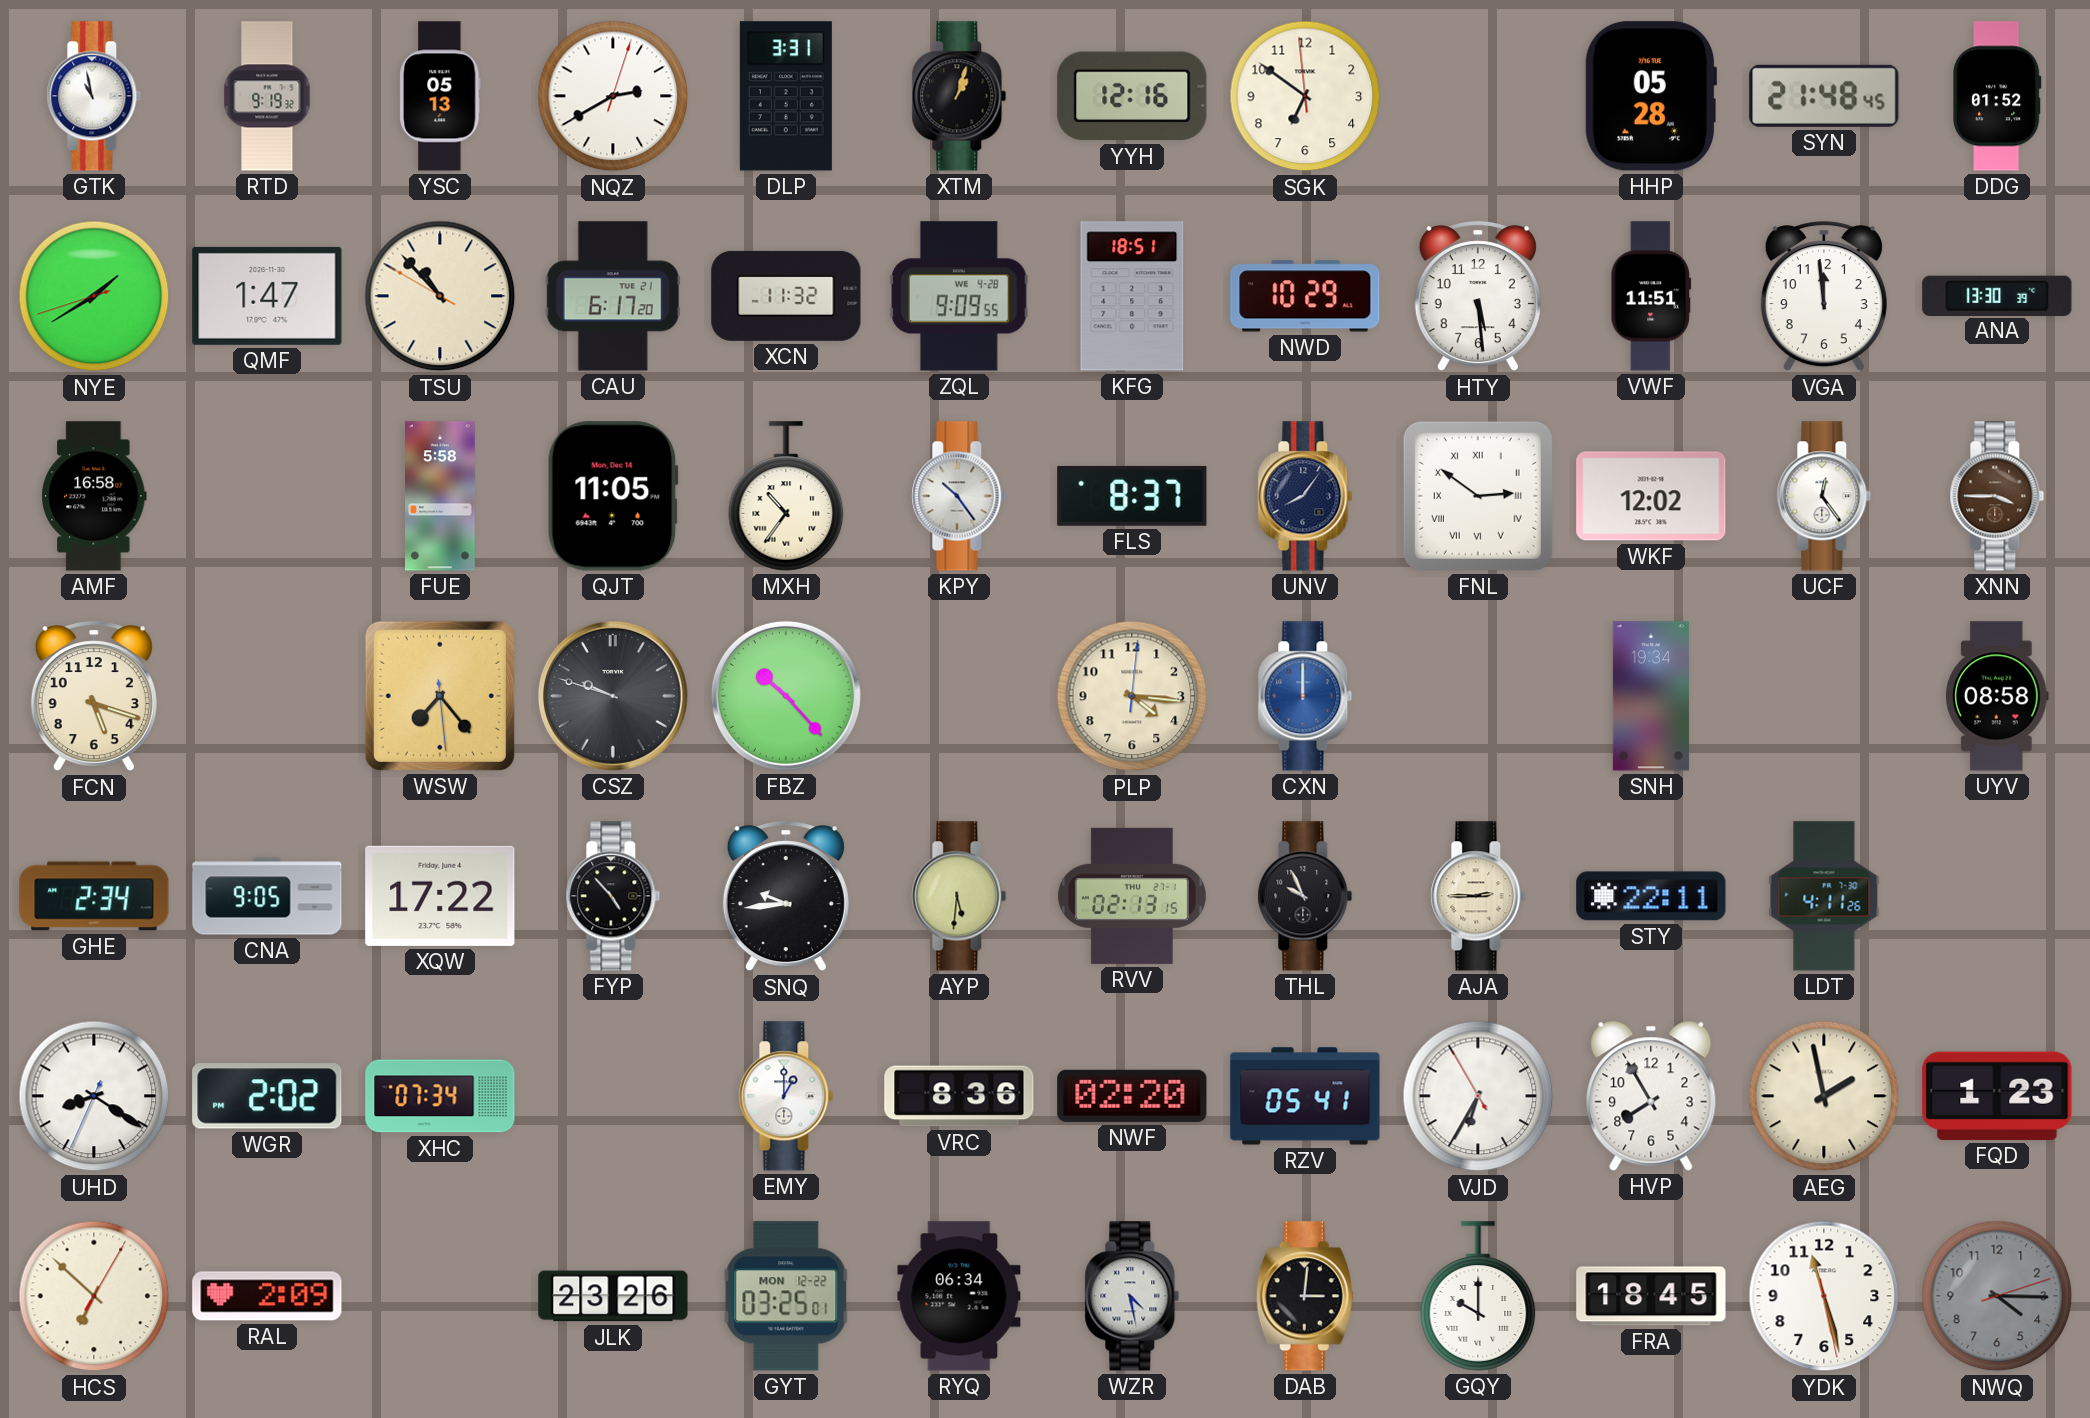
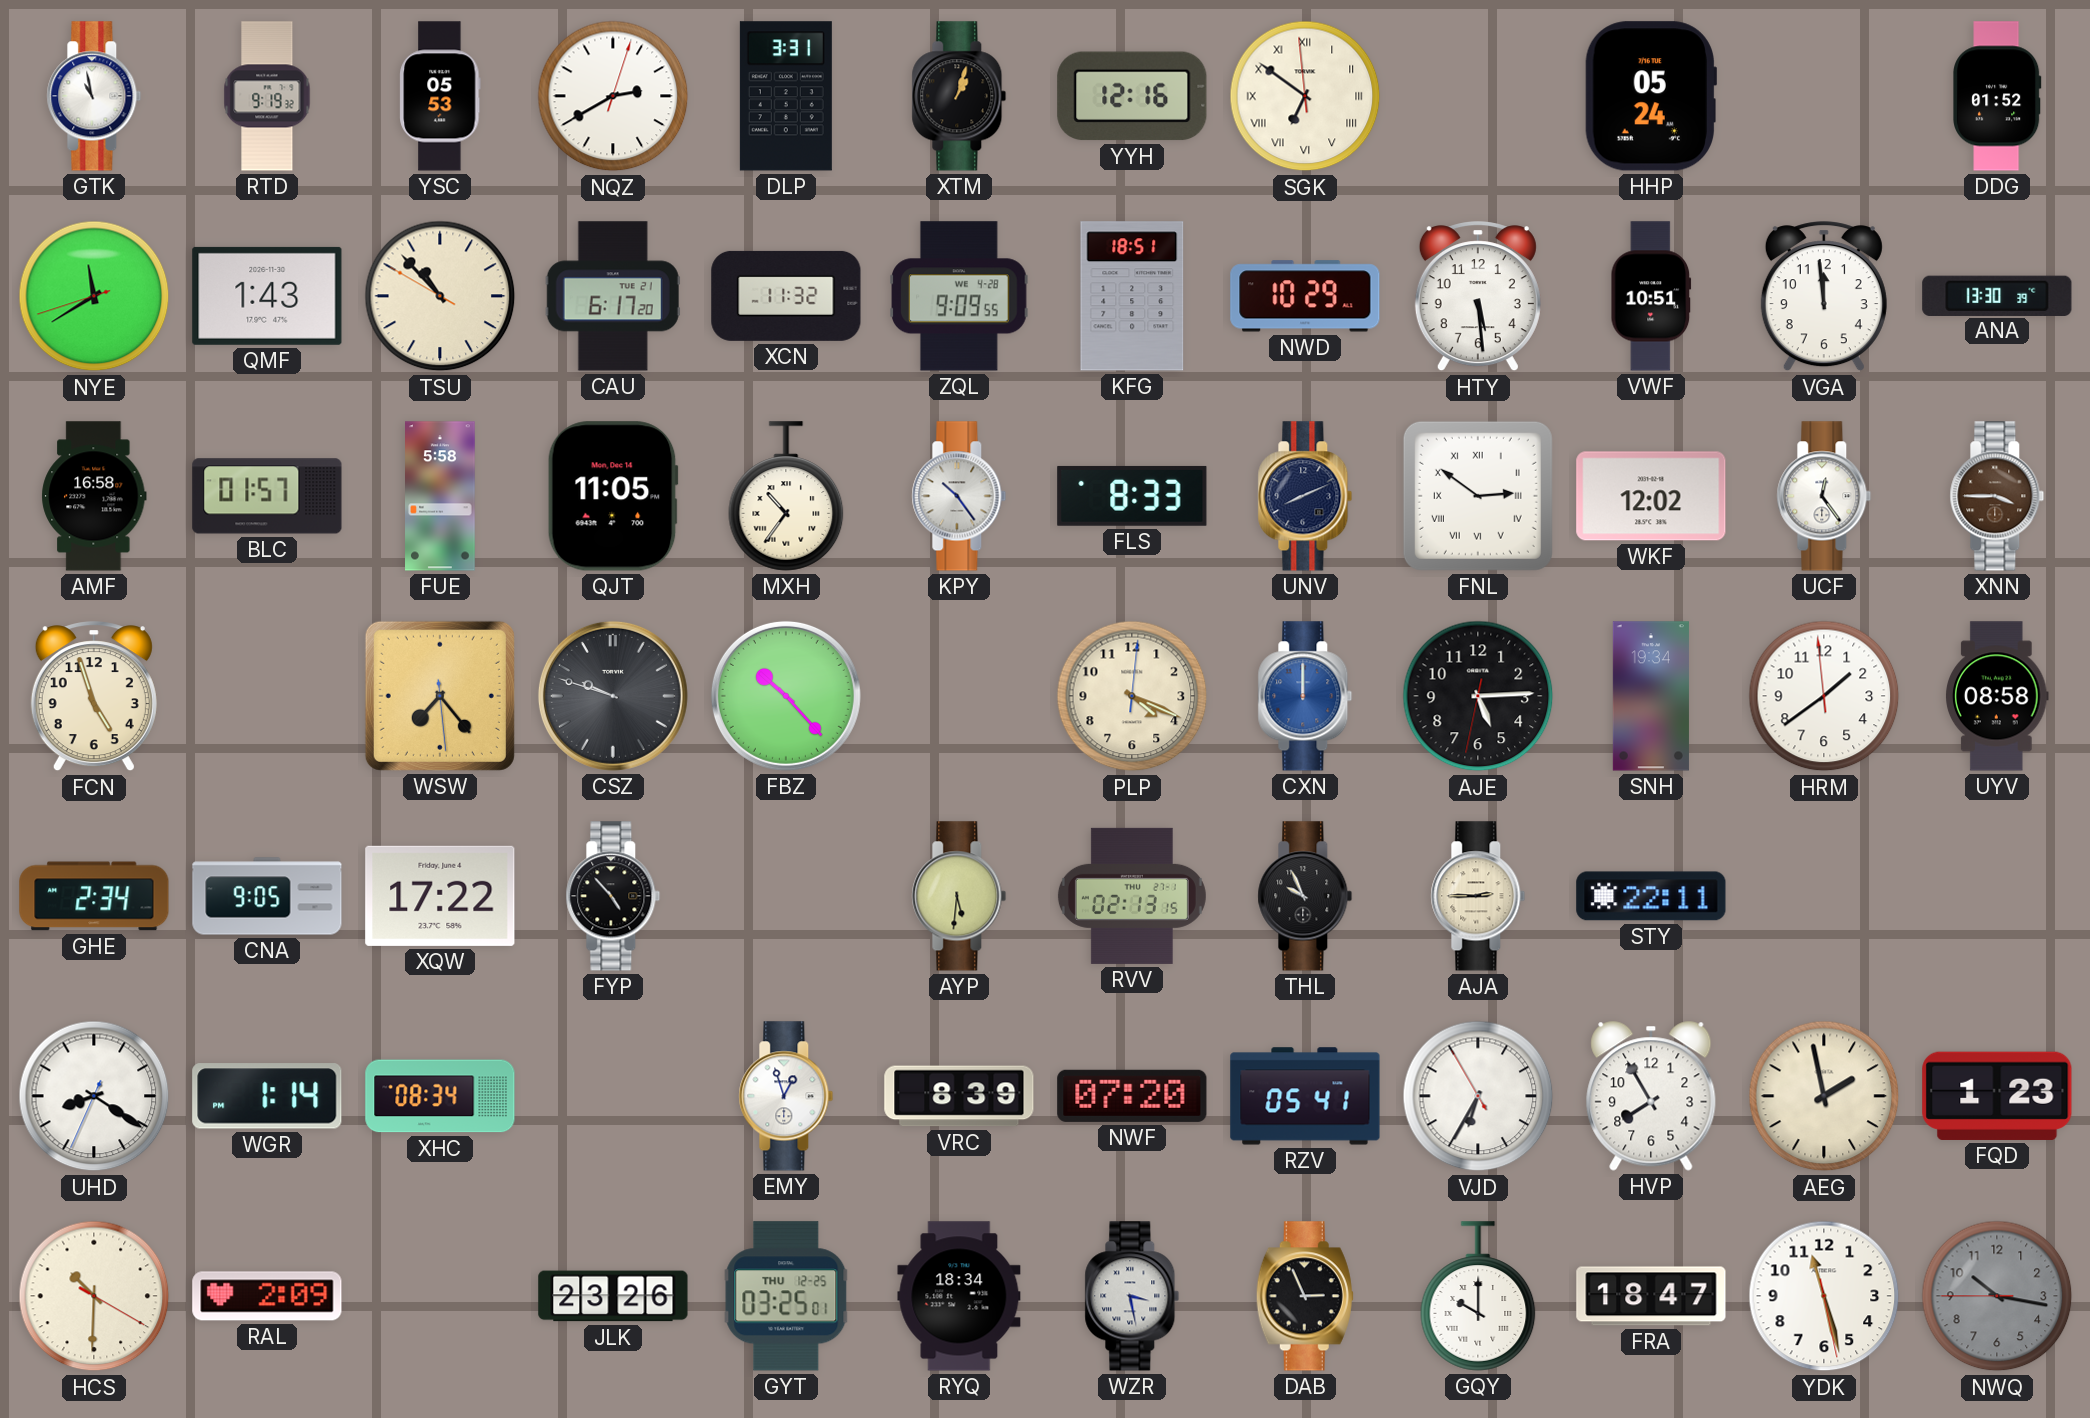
YSC: 05:13 -> 05:53 (440, 96)
SGK numerals: Arabic -> Roman (1305, 96)
HHP: 05:28 -> 05:24 (1650, 96)
SYN: 21:48 -> none (1824, 96)
NYE: 1:39 -> 11:39 (94, 296)
QMF: 1:47 -> 1:43 (267, 296)
VWF: 11:51 -> 10:51 (1651, 296)
BLC: none -> 01:57 (267, 496)
FLS: 8:37 -> 8:33 (1132, 496)
UNV: 8:06 -> 8:11 (1305, 496)
FCN: 5:18 -> 4:57 (94, 697)
PLP: 4:16 -> 4:19 (1132, 696)
AJE: none -> 5:14 (1478, 696)
HRM: none -> 1:38 (1824, 696)
SNQ: 9:44 -> none (786, 897)
LDT: 4:11 -> none (1824, 896)
WGR: 2:02 -> 1:14 (267, 1096)
XHC: 07:34 -> 08:34 (440, 1096)
EMY: 1:00 -> 12:57 (786, 1096)
VRC: 8:36 -> 8:39 (959, 1096)
NWF: 02:20 -> 07:20 (1132, 1096)
HCS: 6:52 -> 10:30 (94, 1296)
GYT date: MON 12-22 -> THU 12-25 (786, 1296)
RYQ: 06:34 -> 18:34 (959, 1296)
WZR: 4:28 -> 3:28 (1132, 1296)
DAB: 3:01 -> 2:56 (1305, 1296)
FRA: 18:45 -> 18:47 (1651, 1296)
NWQ: 4:15 -> 10:16 (1997, 1296)
